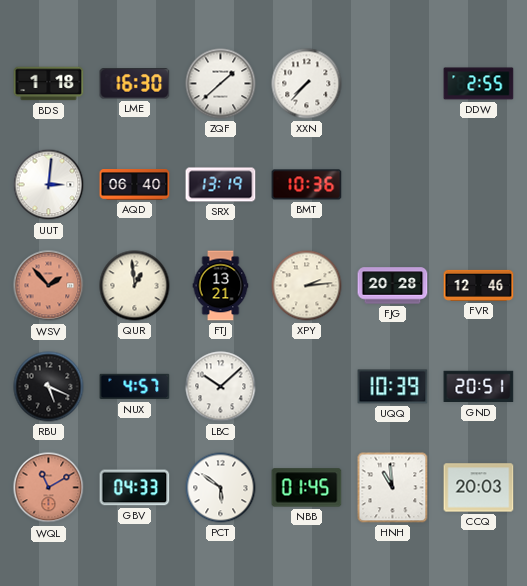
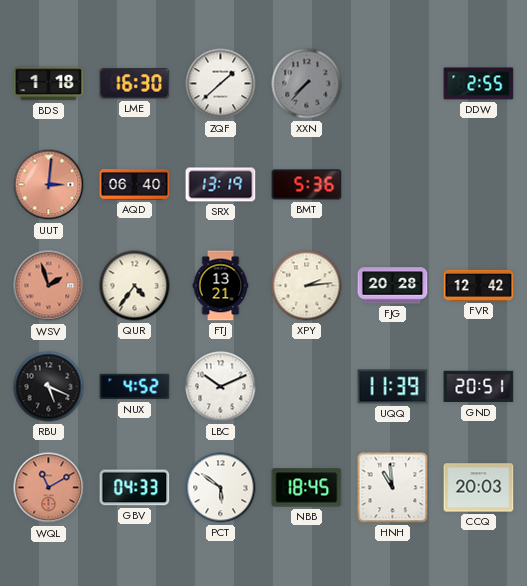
XXN dial: white -> grey (307, 84)
UUT dial: white -> salmon (49, 185)
BMT: 10:36 -> 5:36 (307, 185)
WSV: 1:53 -> 1:57 (49, 286)
QUR: 12:59 -> 4:36 (135, 286)
FVR: 12:46 -> 12:42 (479, 285)
NUX: 4:57 -> 4:52 (135, 387)
LBC: 10:08 -> 10:11 (221, 387)
UQQ: 10:39 -> 11:39 (393, 387)
NBB: 01:45 -> 18:45 (307, 488)
